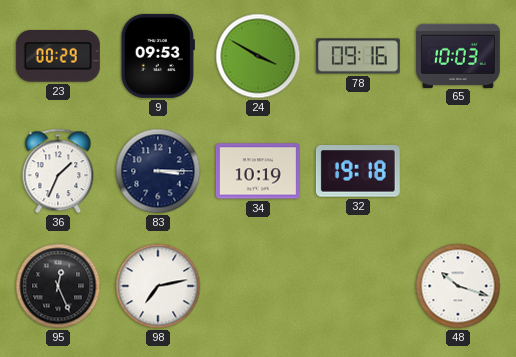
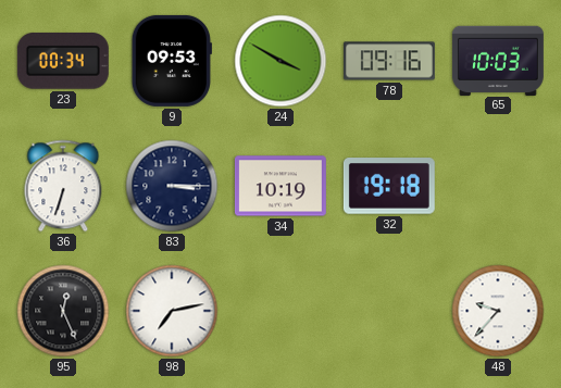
23: 00:29 -> 00:34 (63, 61)
36: 1:34 -> 6:33 (63, 186)
48: 10:18 -> 9:37 (498, 311)
